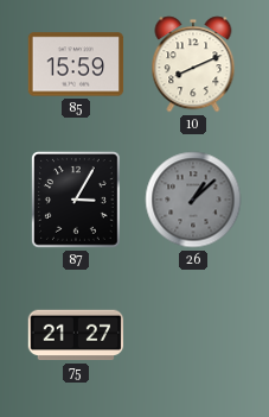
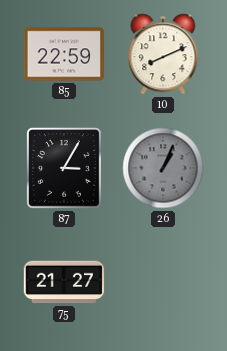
85: 15:59 -> 22:59 (64, 54)
26: 1:08 -> 1:04 (163, 168)
